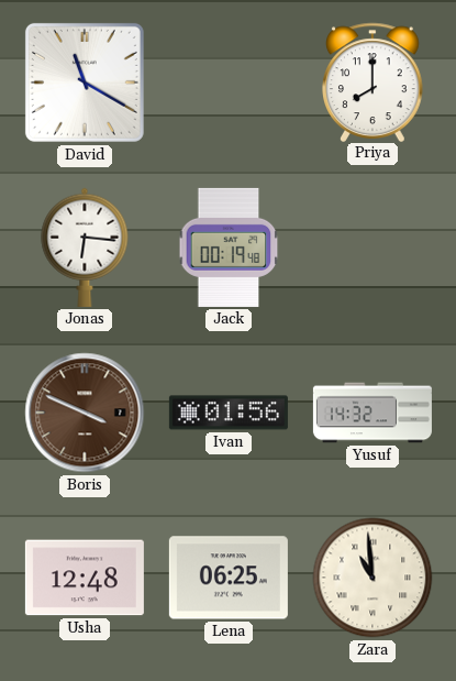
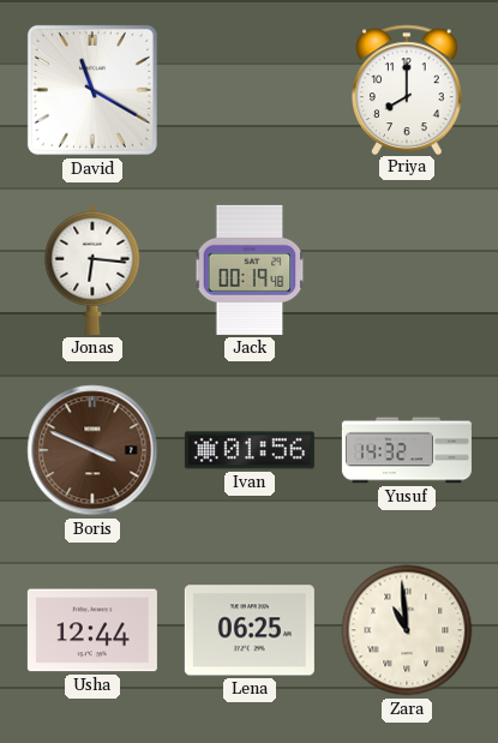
Usha: 12:48 -> 12:44 (92, 630)
